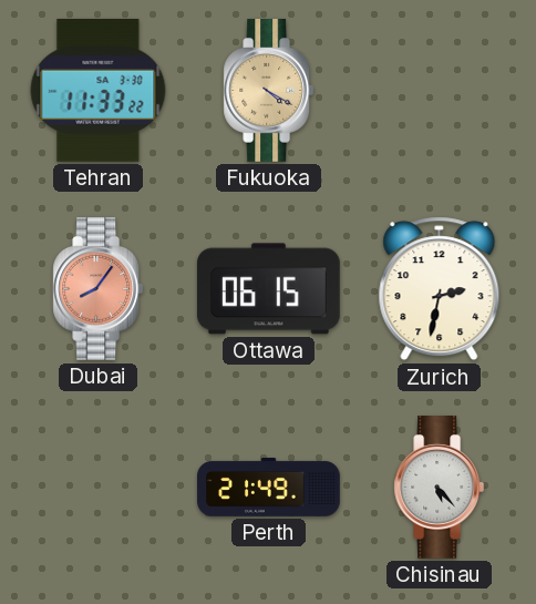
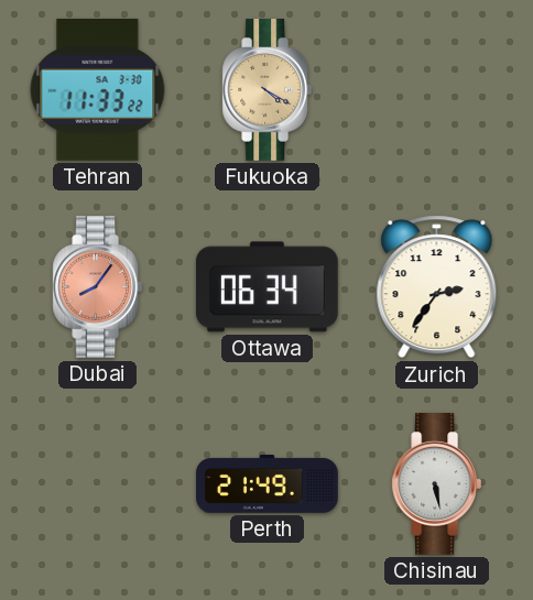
Ottawa: 06:15 -> 06:34 (266, 287)
Zurich: 2:32 -> 2:36 (437, 287)
Chisinau: 5:23 -> 5:28 (437, 484)
